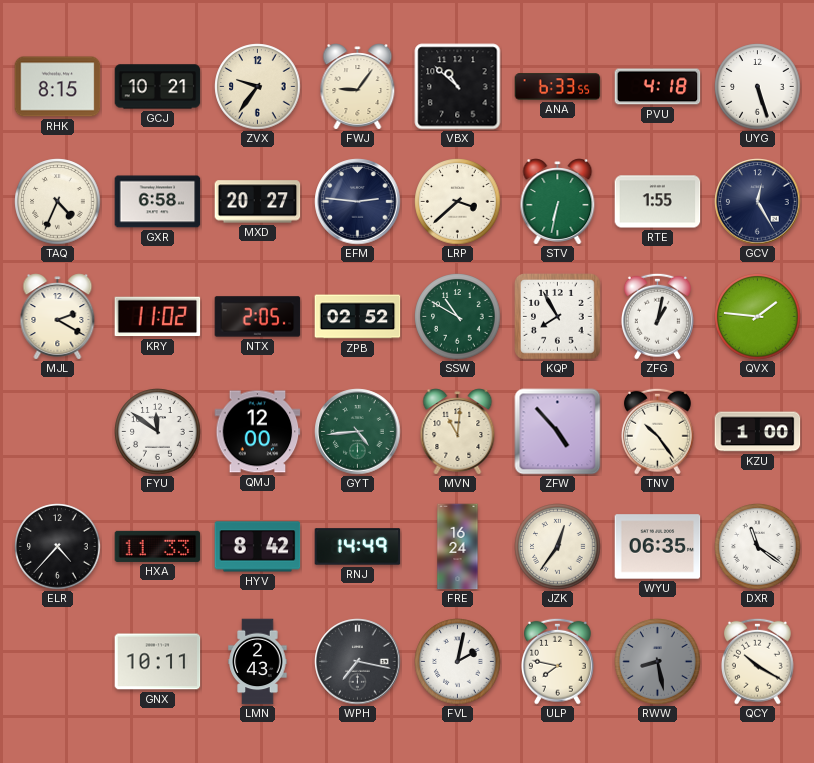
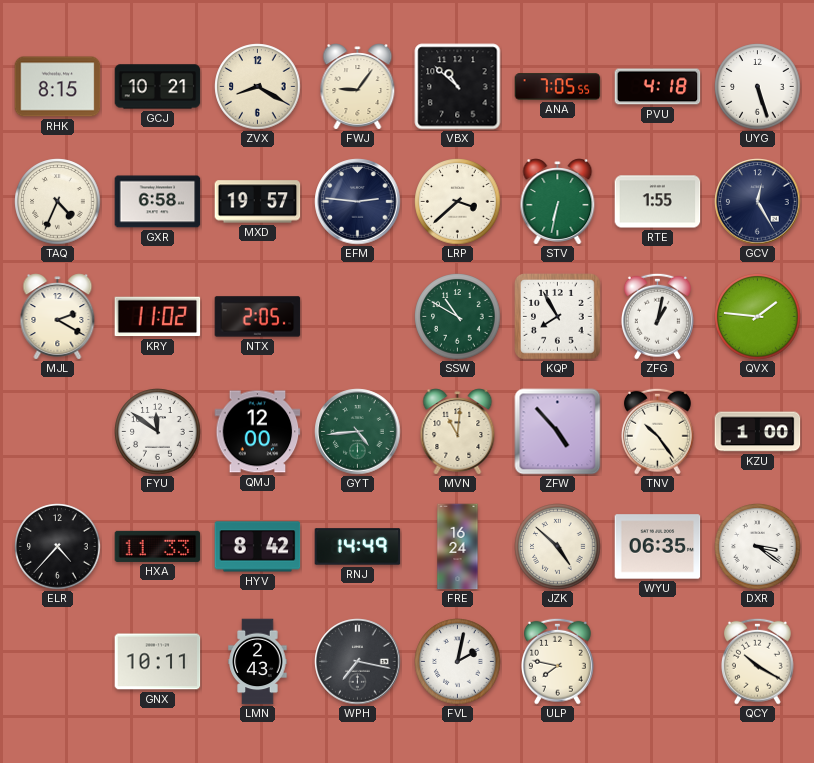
ZVX: 9:36 -> 8:20 (258, 87)
ANA: 6:33 -> 7:05 (558, 87)
MXD: 20:27 -> 19:57 (258, 202)
ZPB: 02:52 -> none (358, 317)
JZK: 12:36 -> 4:52 (558, 547)
DXR: 11:21 -> 3:21 (758, 547)
RWW: 8:28 -> none (658, 662)
